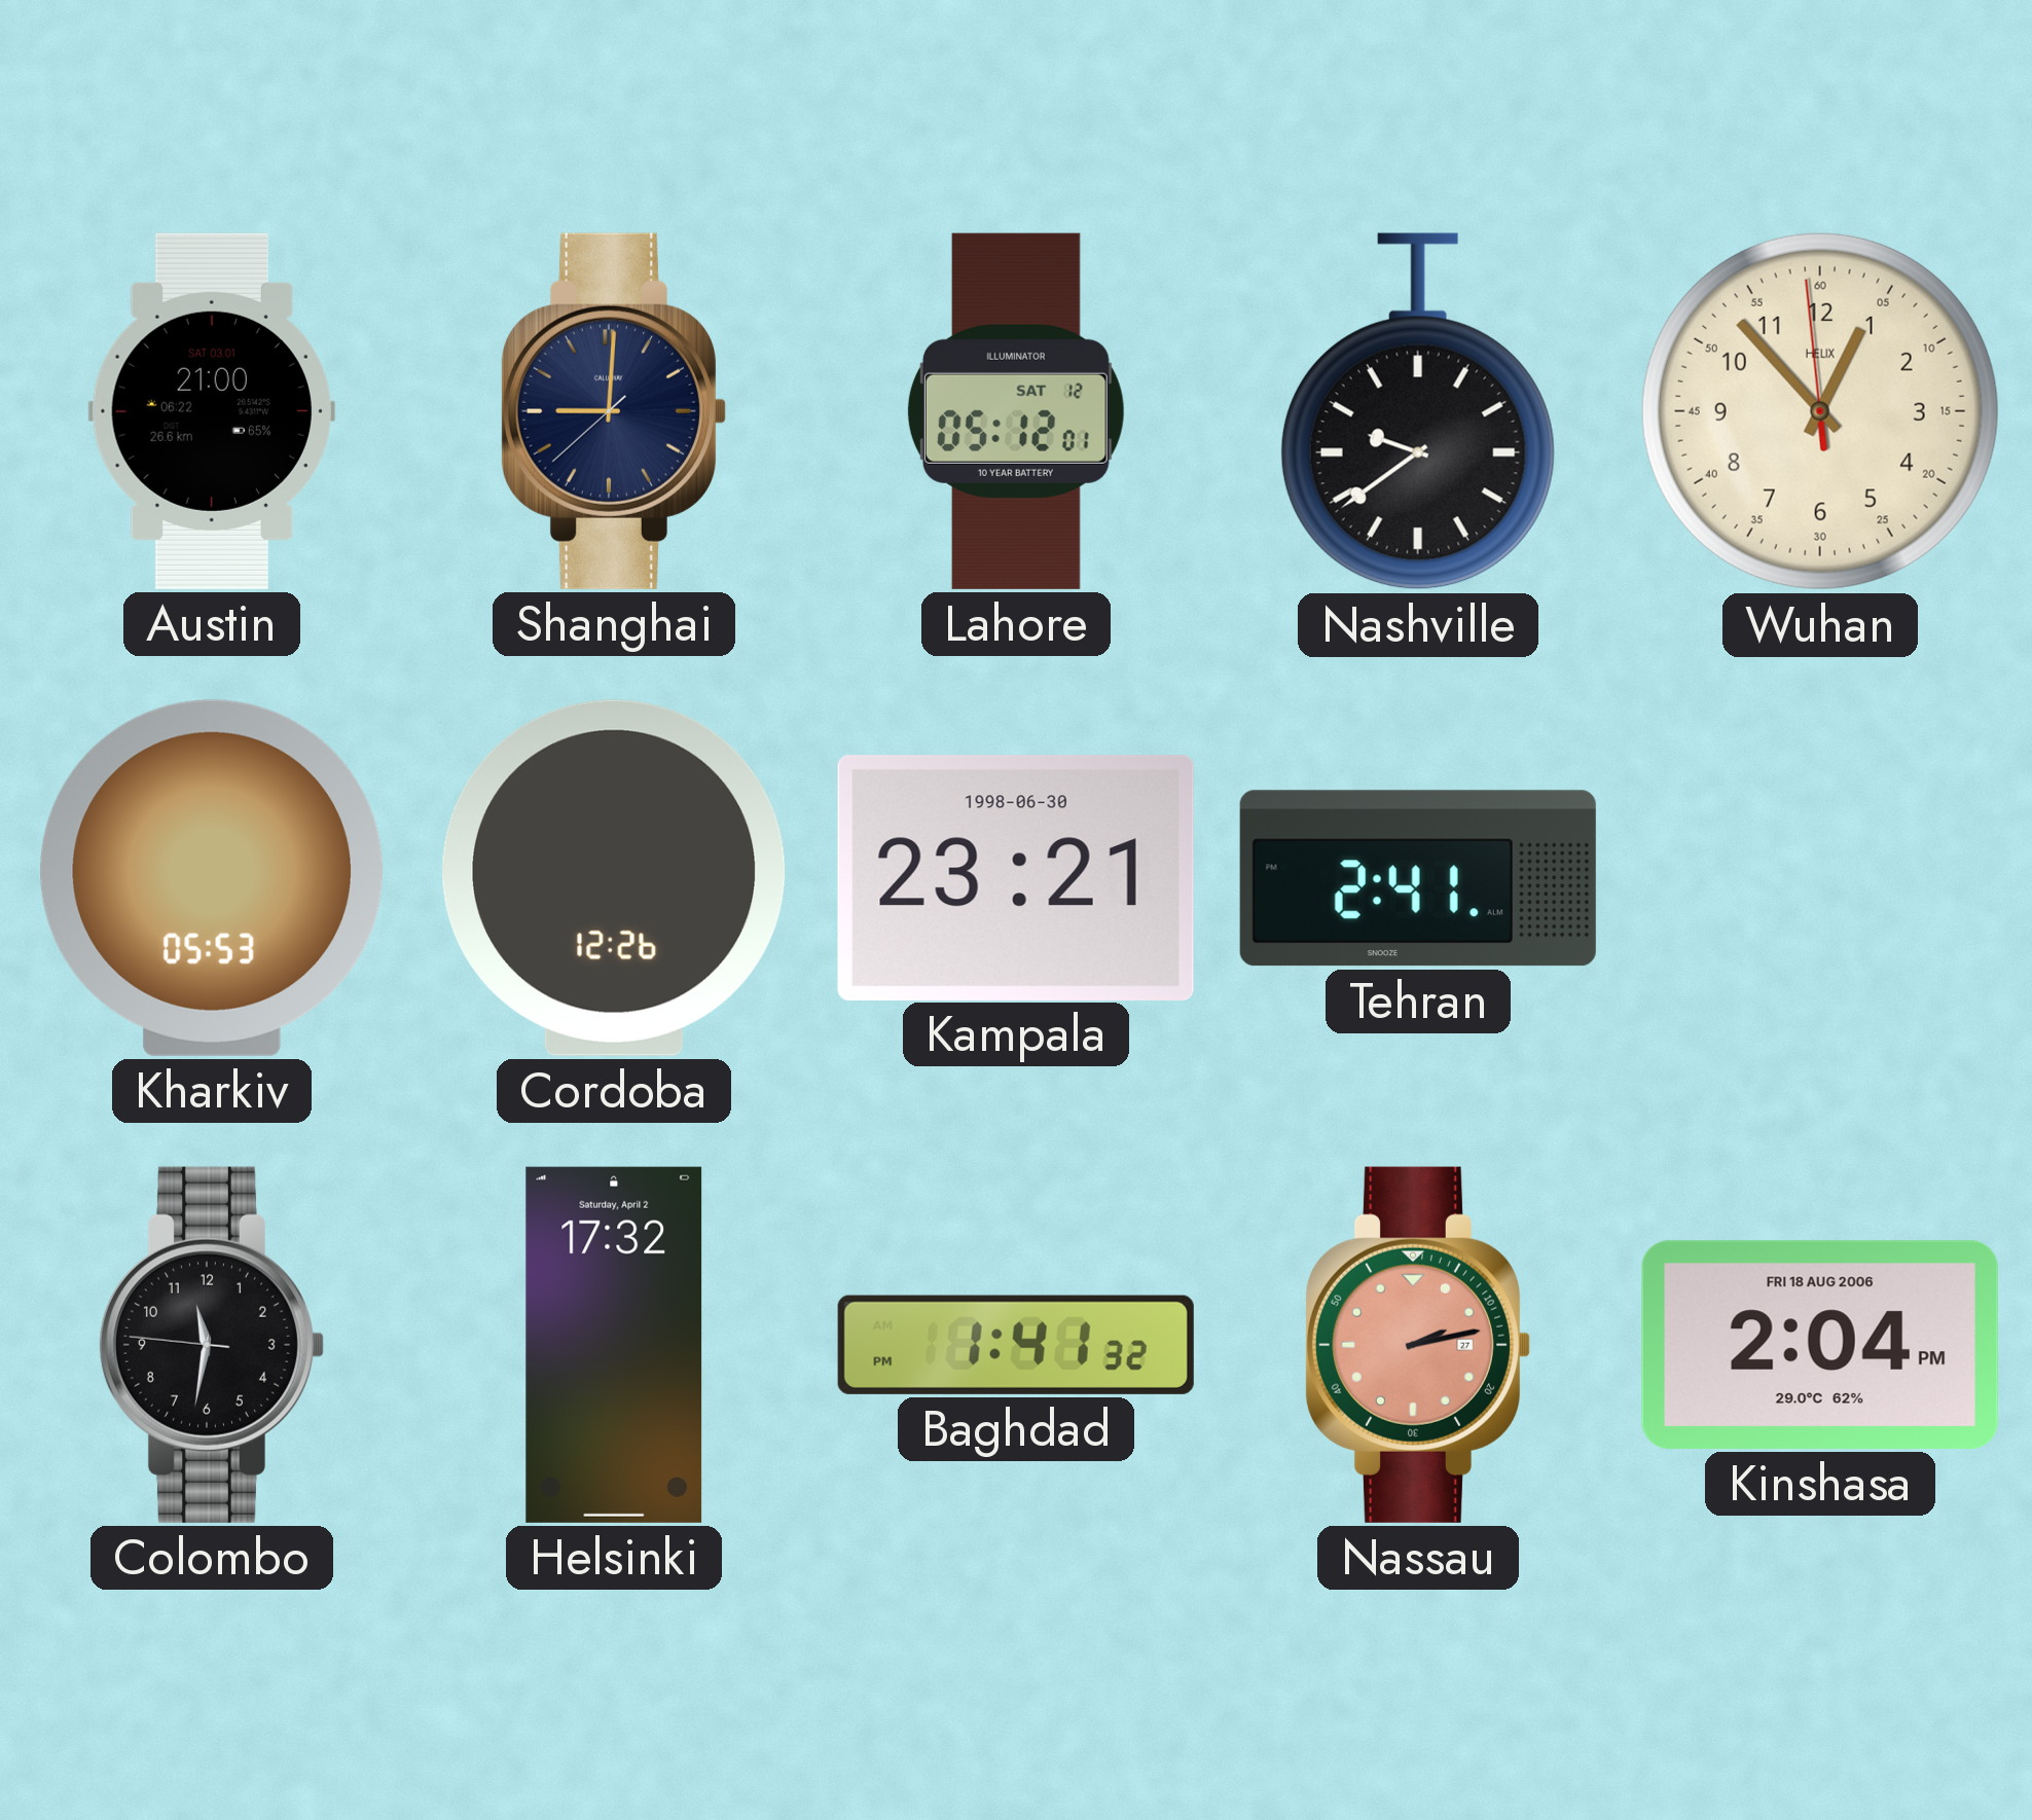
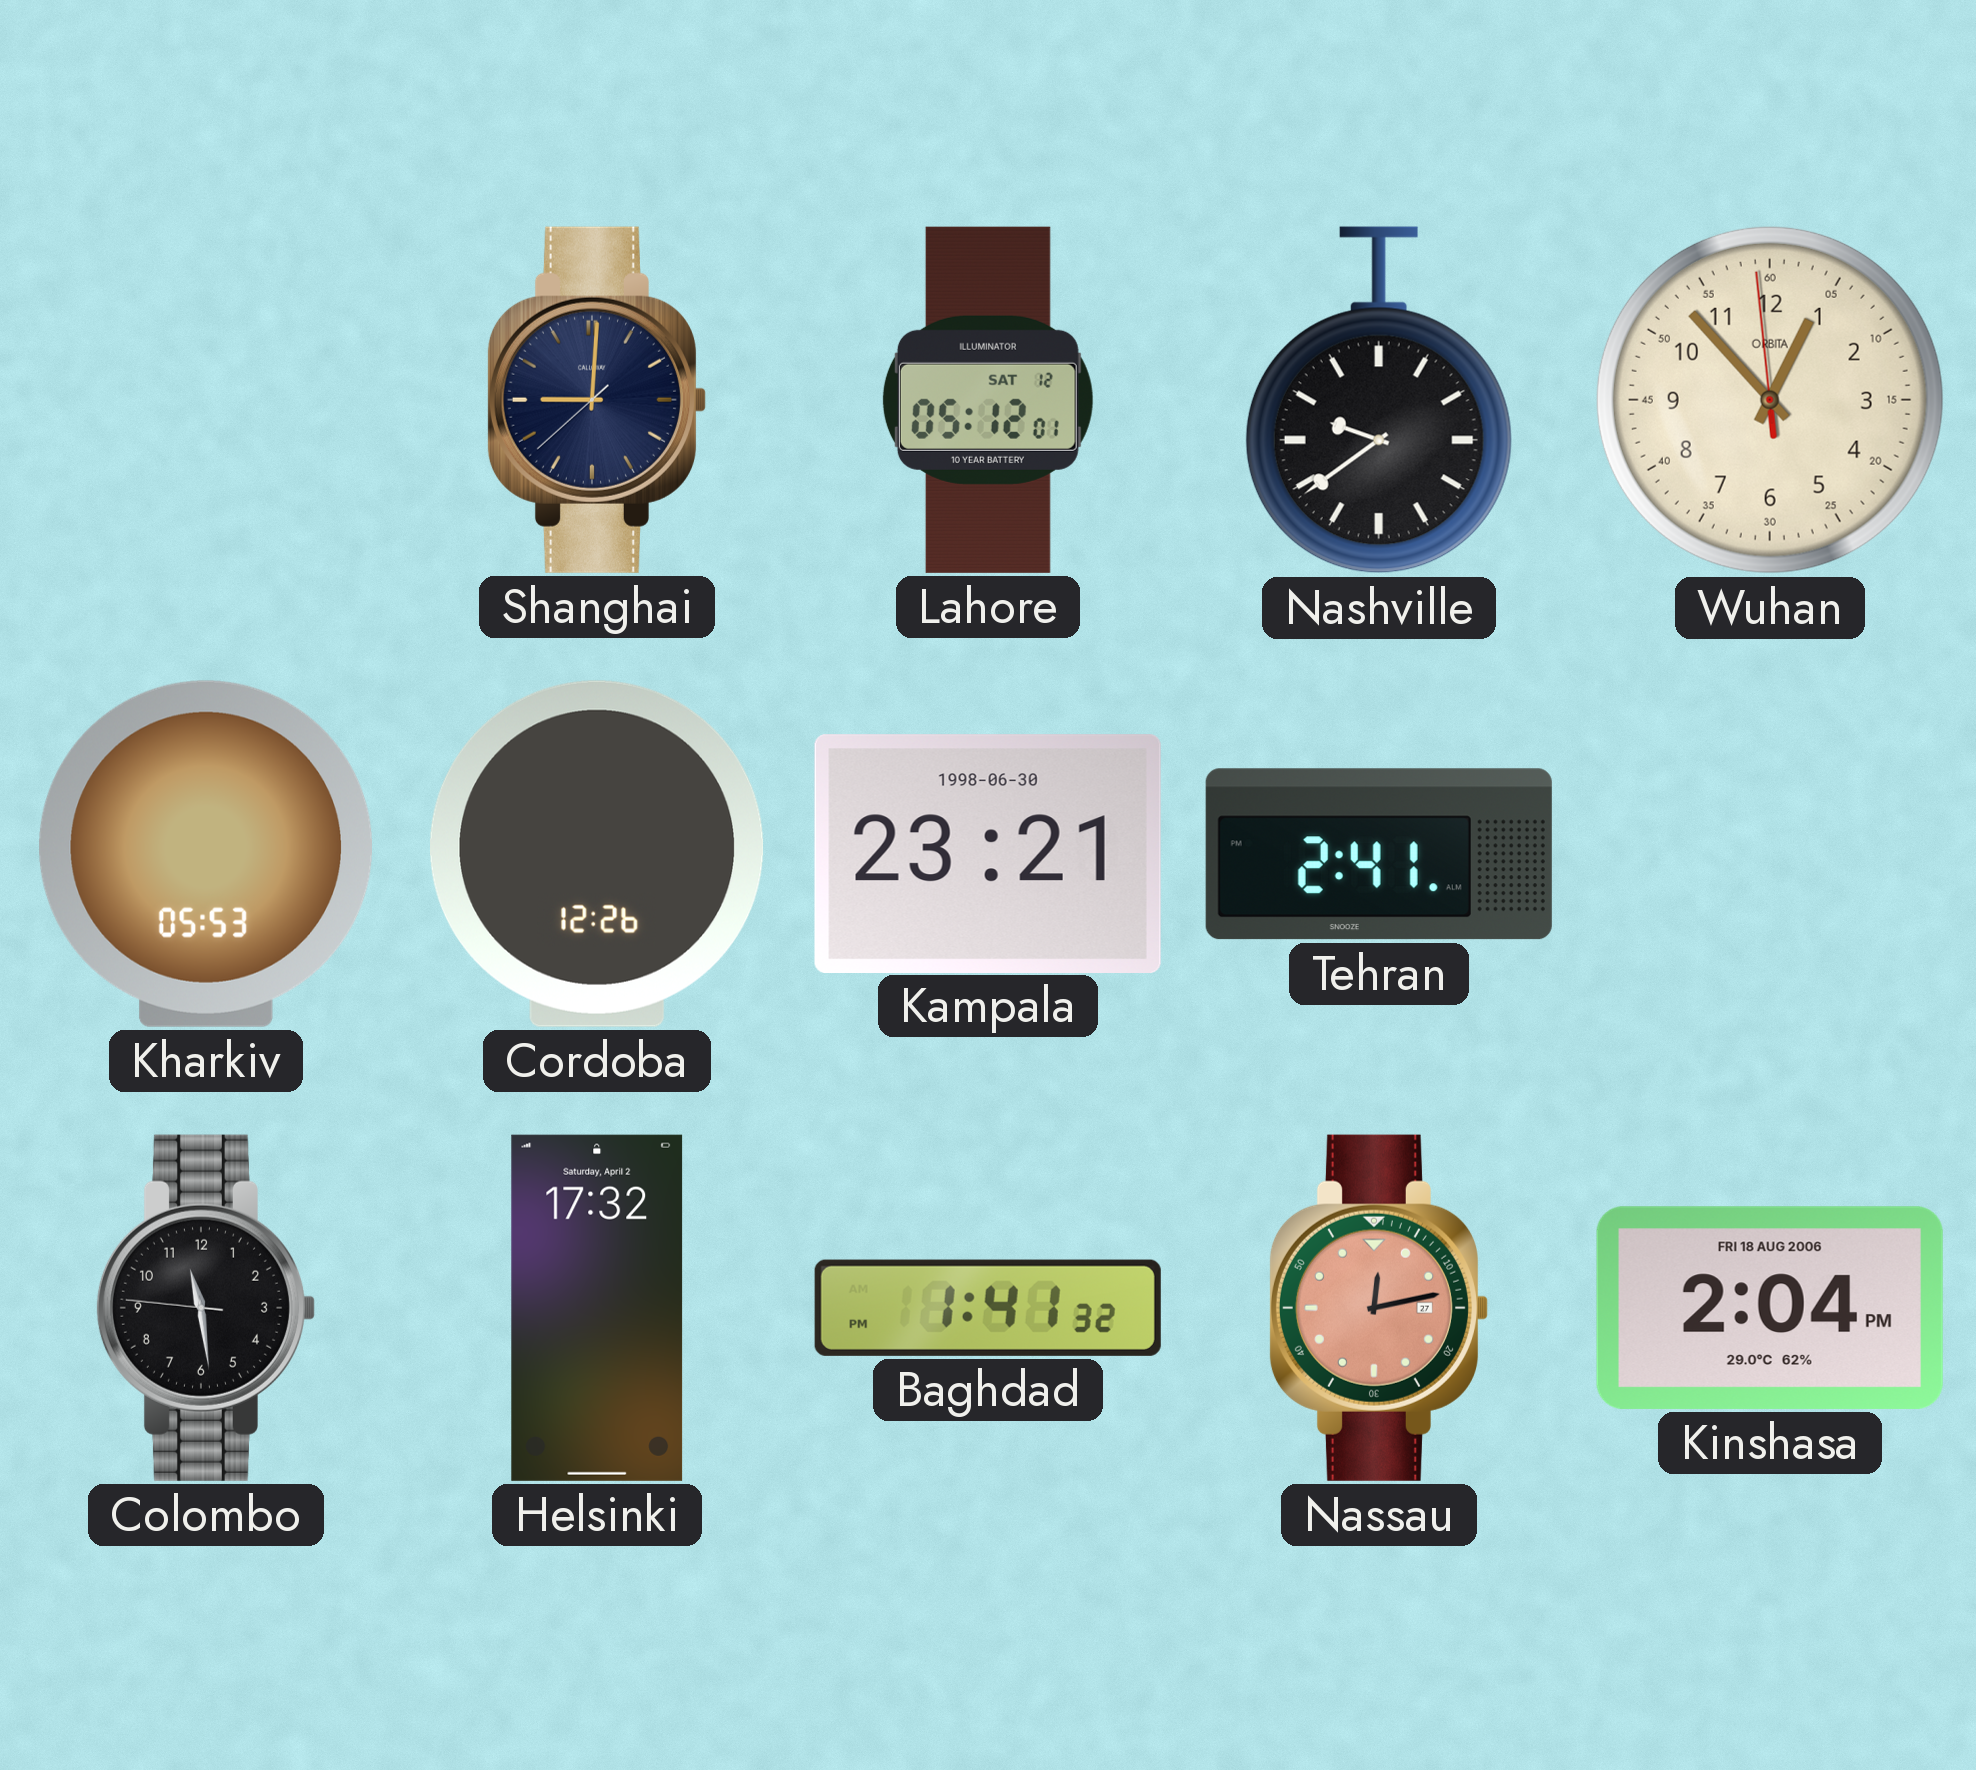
Austin: 21:00 -> none (212, 411)
Wuhan brand: HELIX -> ORBITA (1770, 400)
Colombo: 11:31 -> 11:28 (205, 1308)
Nassau: 2:13 -> 12:13 (1378, 1308)
